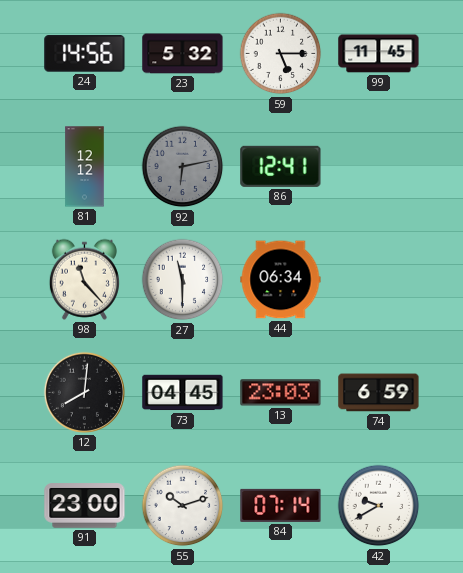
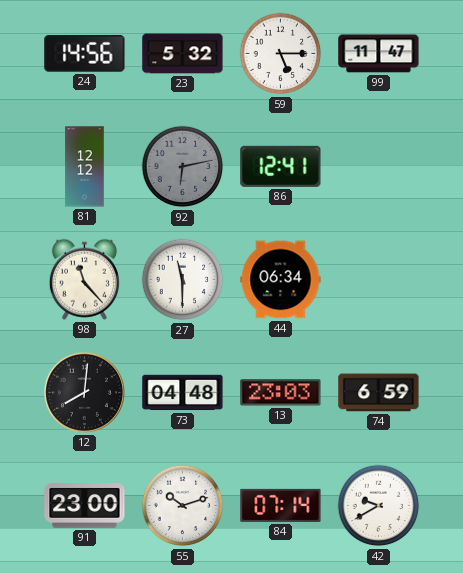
99: 11:45 -> 11:47 (379, 54)
73: 04:45 -> 04:48 (183, 393)
